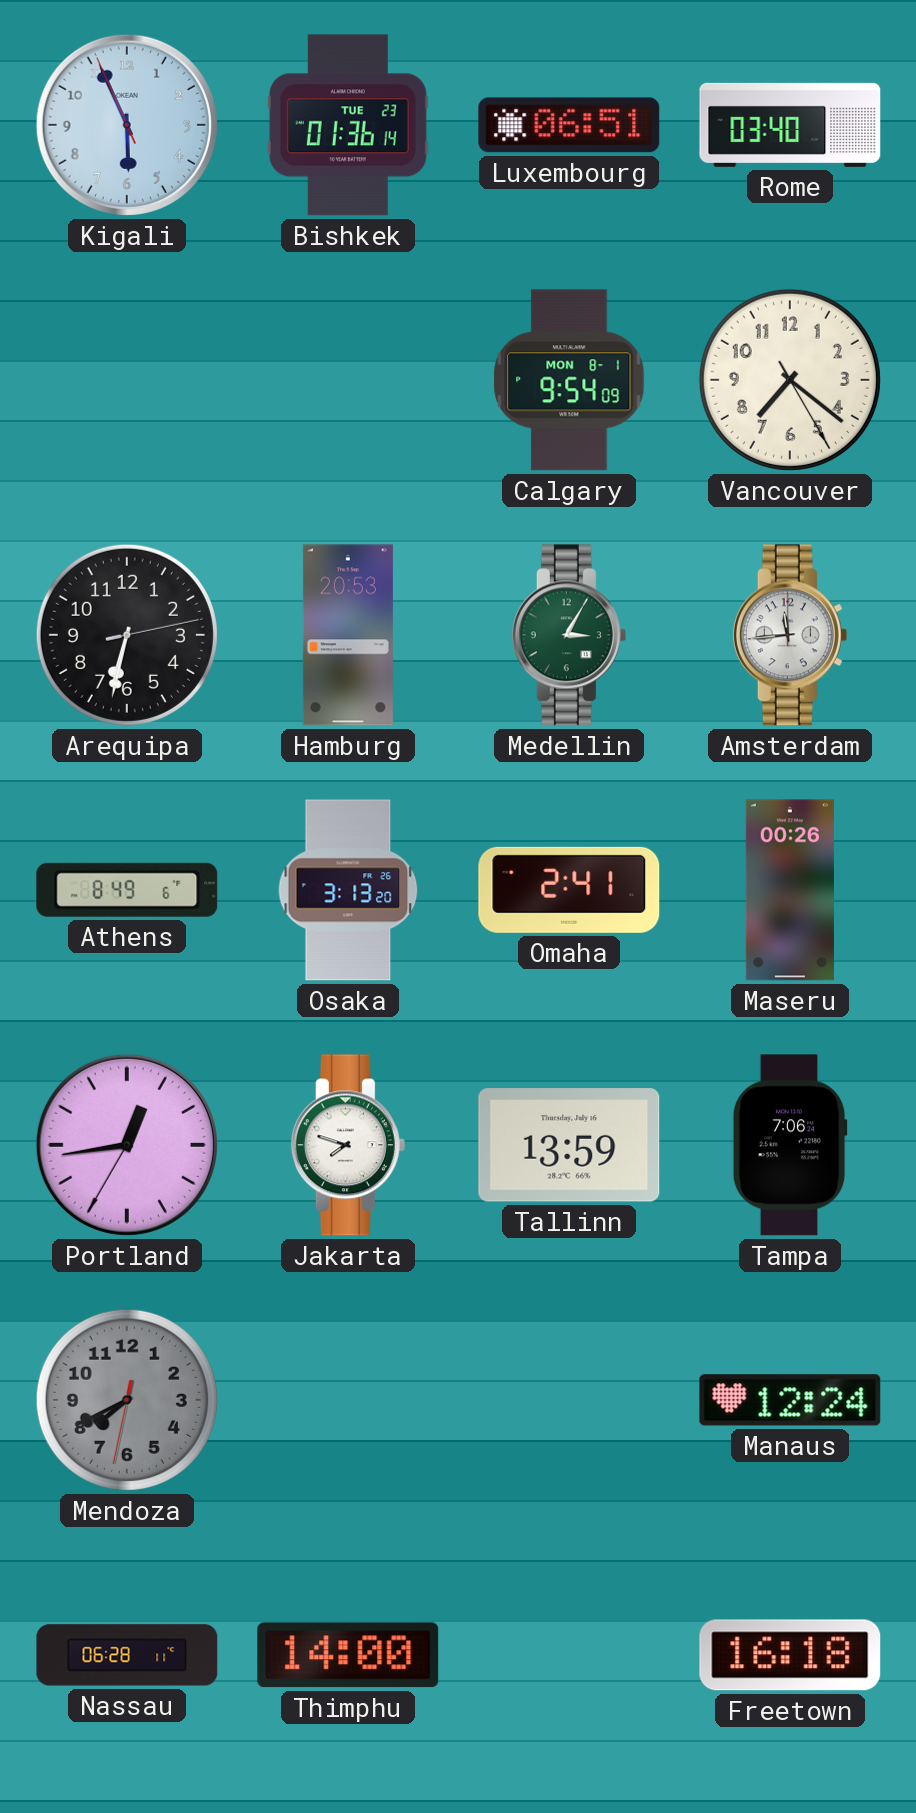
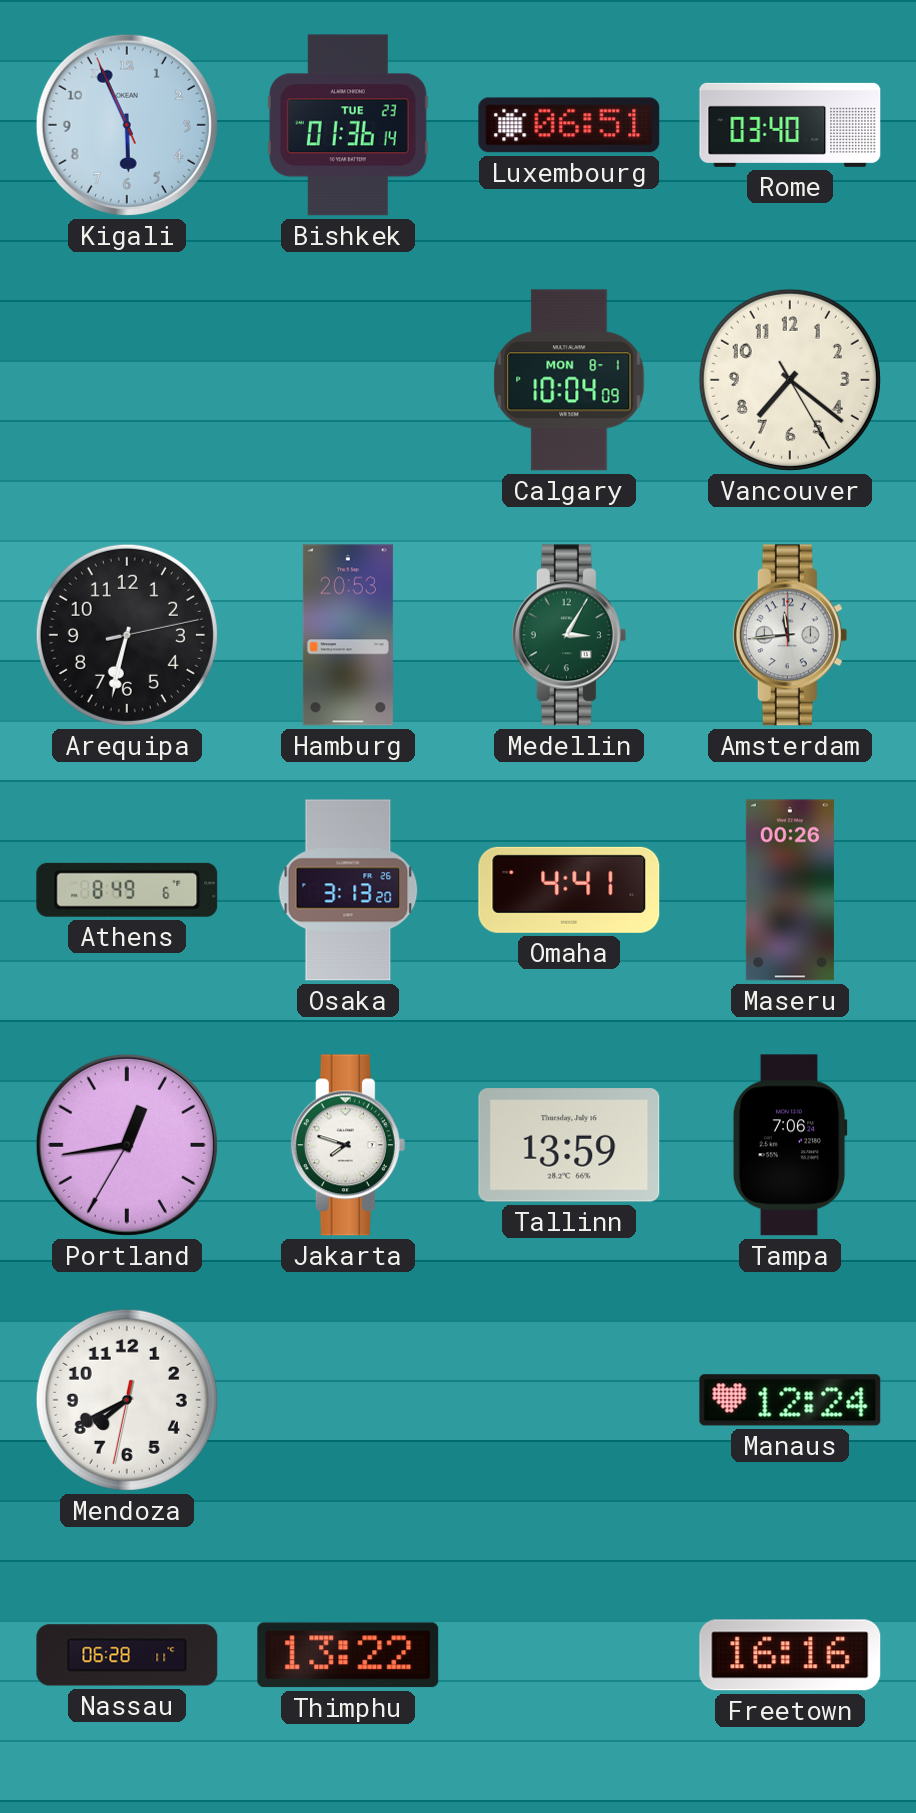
Calgary: 9:54 -> 10:04 (569, 380)
Omaha: 2:41 -> 4:41 (569, 890)
Mendoza dial: grey -> white (127, 1400)
Thimphu: 14:00 -> 13:22 (348, 1655)
Freetown: 16:18 -> 16:16 (790, 1655)
